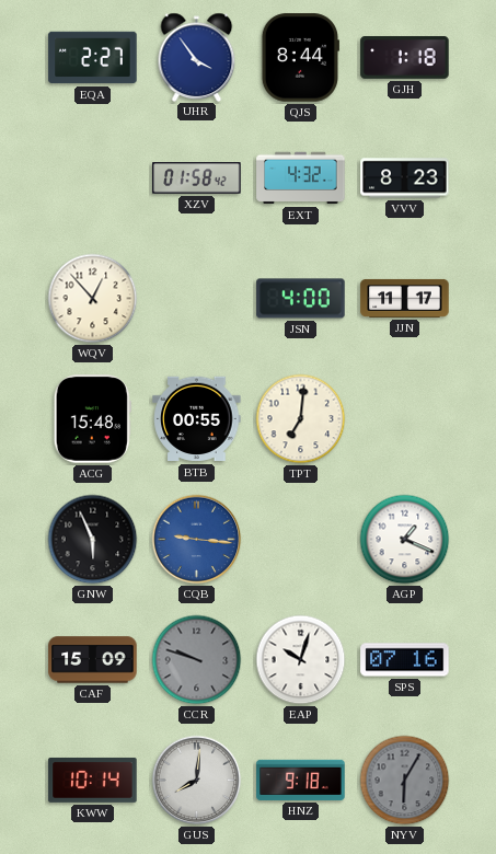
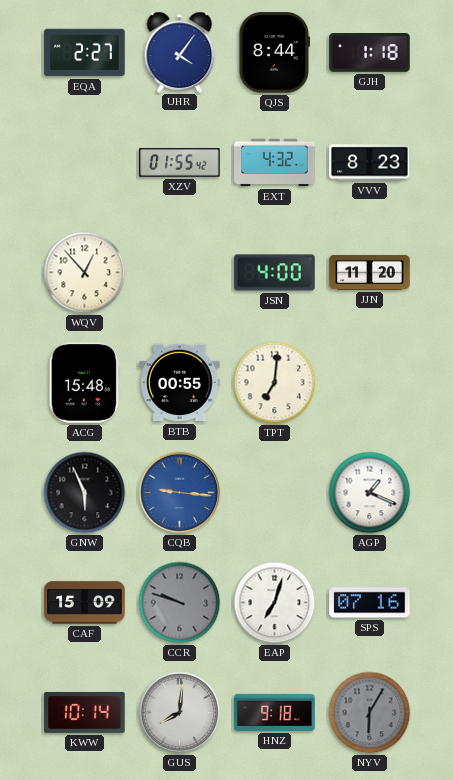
UHR: 3:54 -> 4:06 (180, 52)
XZV: 01:58 -> 01:55 (180, 163)
JJN: 11:17 -> 11:20 (370, 272)
EAP: 10:03 -> 7:03 (275, 603)
